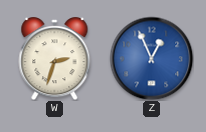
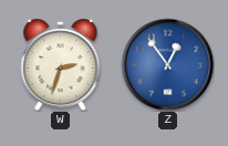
Z: 12:56 -> 12:54 (167, 64)
